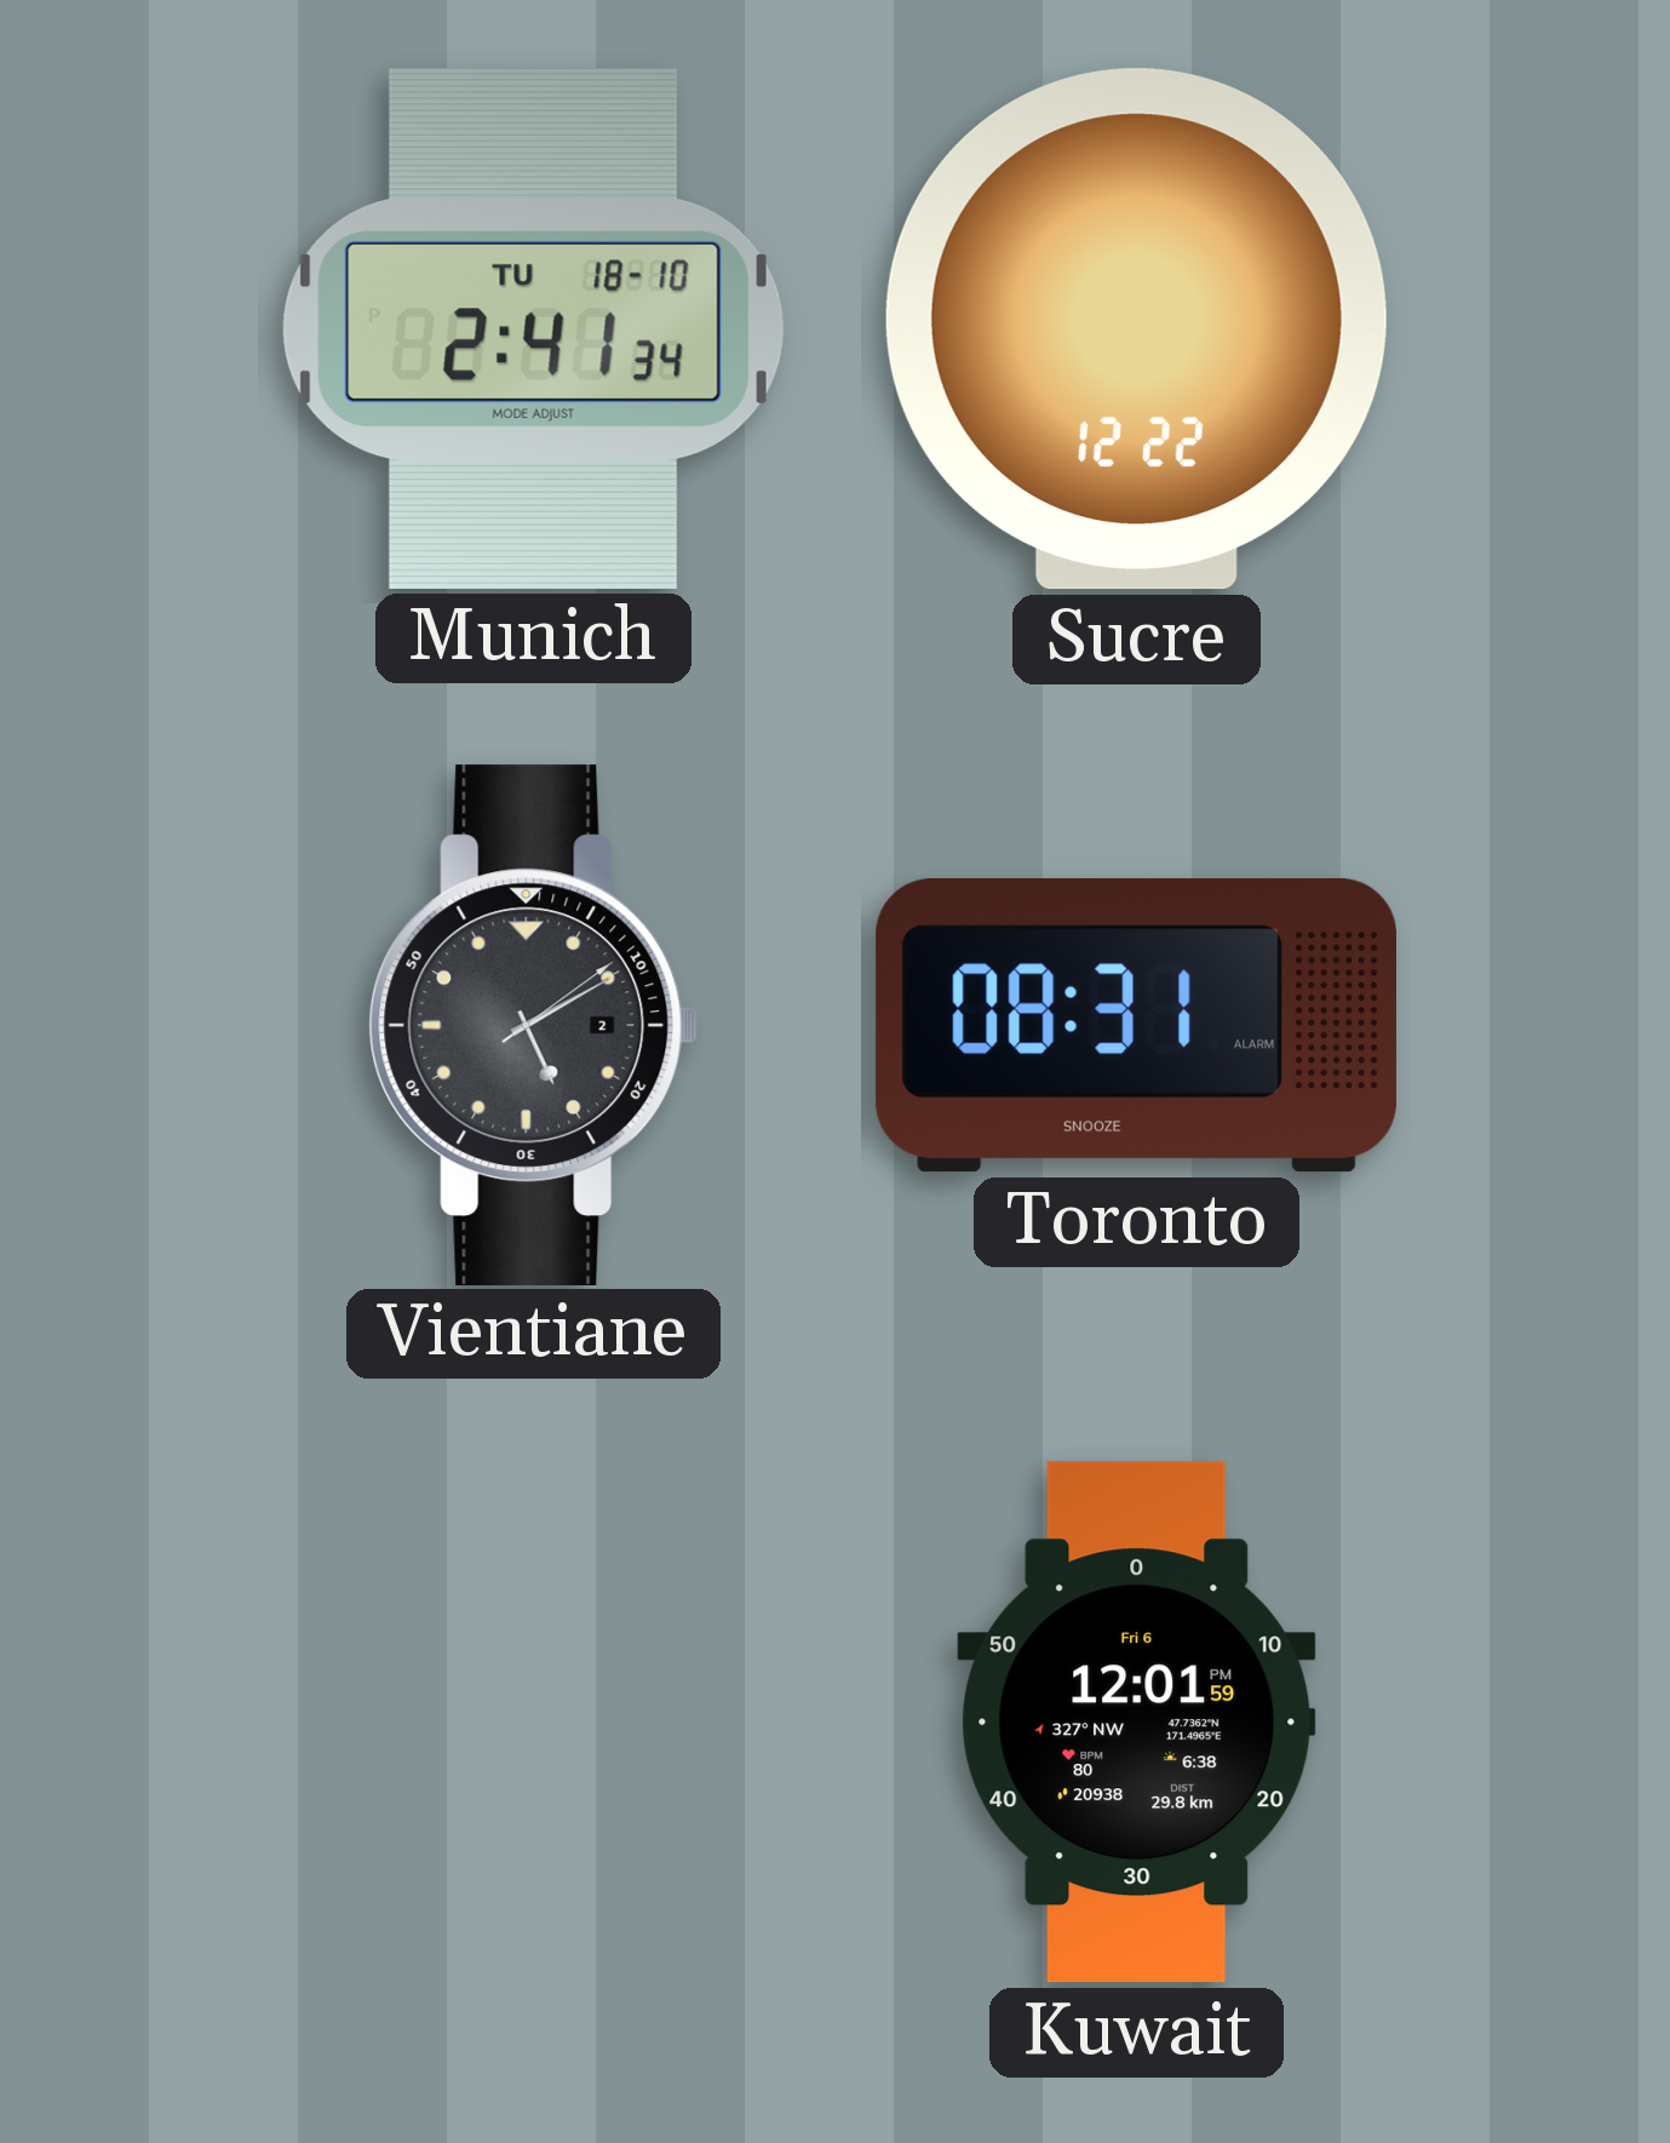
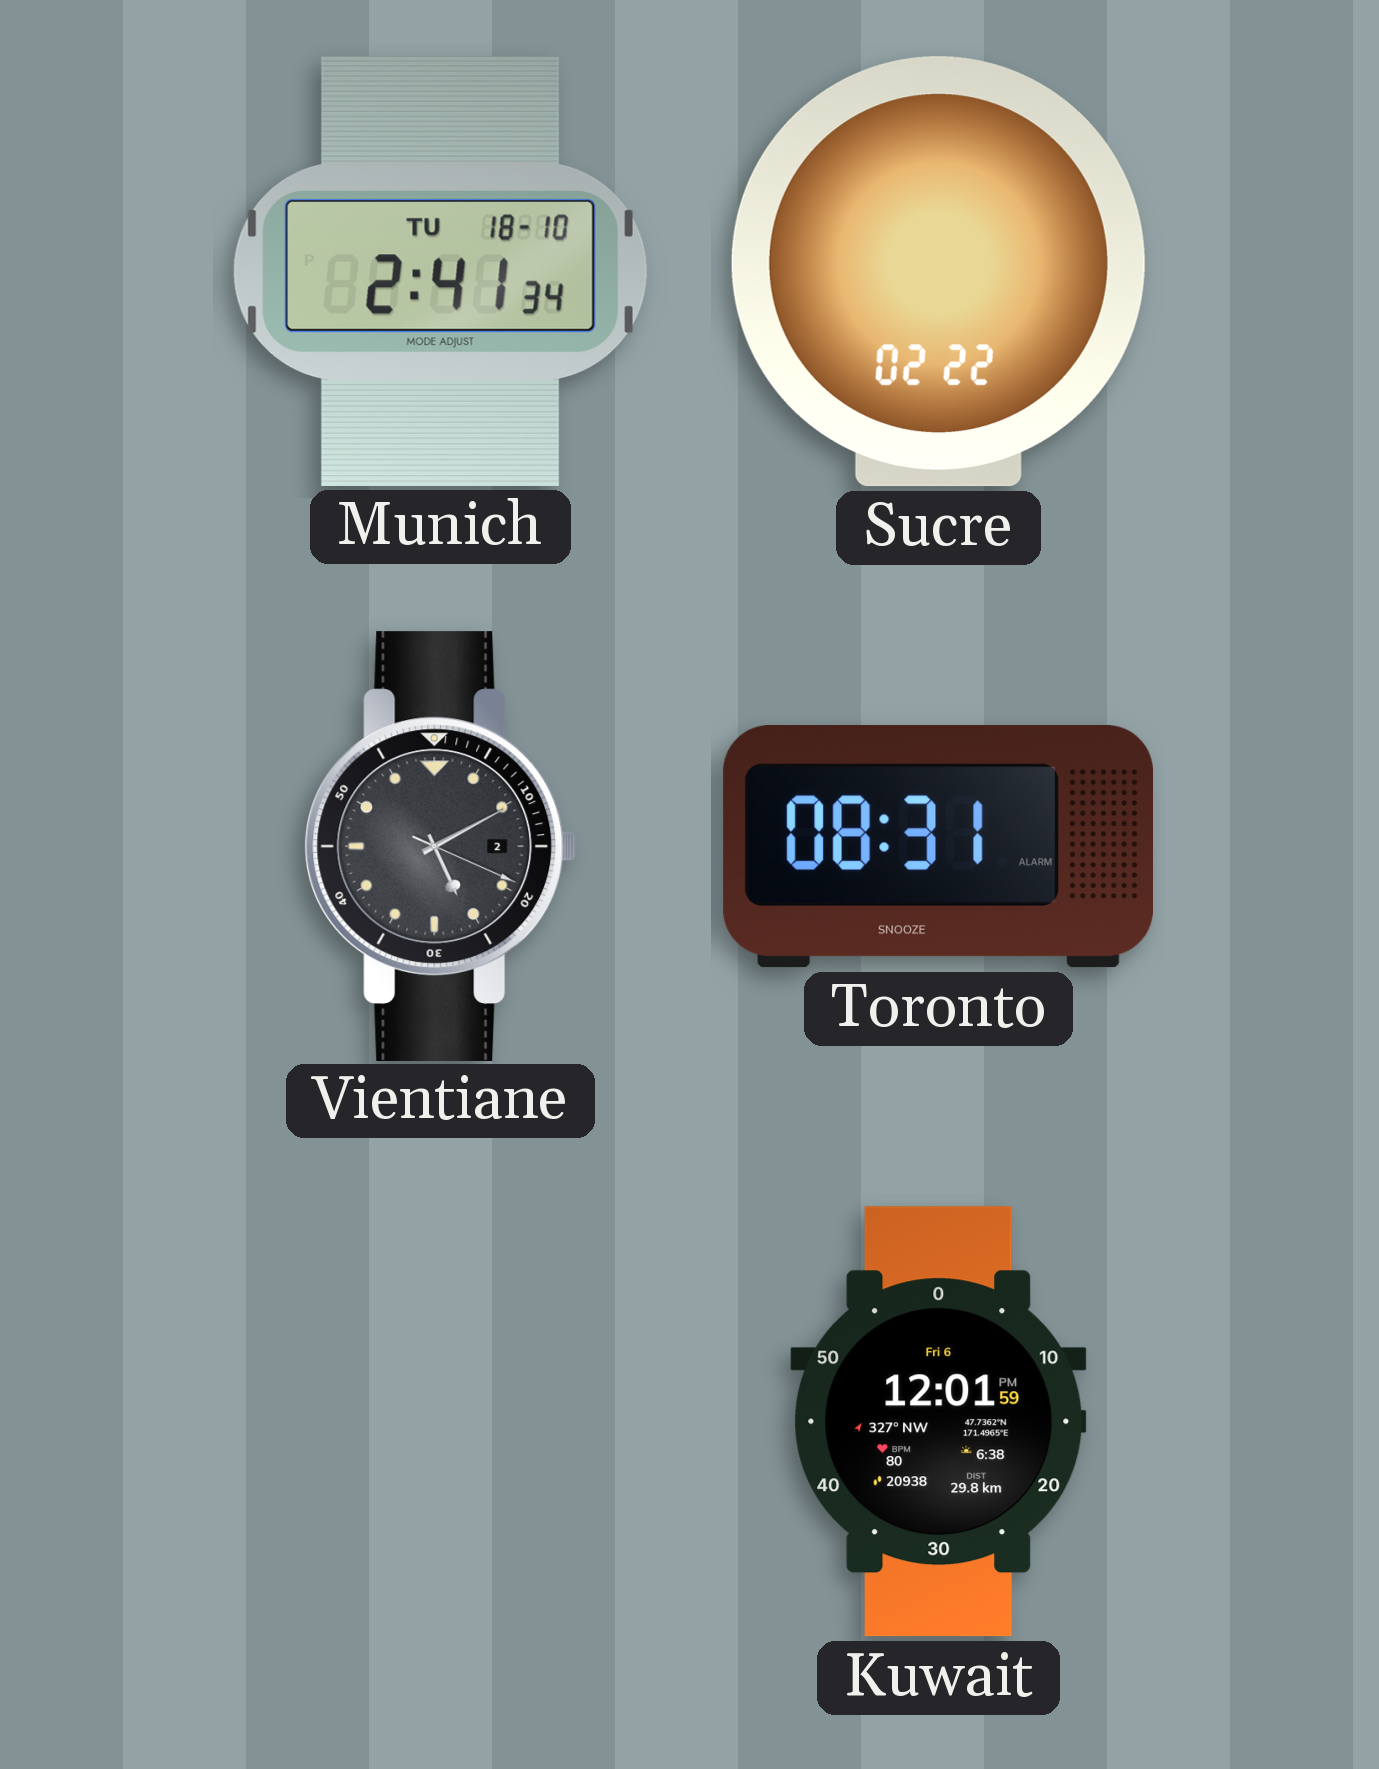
Sucre: 12:22 -> 02:22 (938, 272)
Vientiane: 5:10:09 -> 5:10:19 (441, 846)
